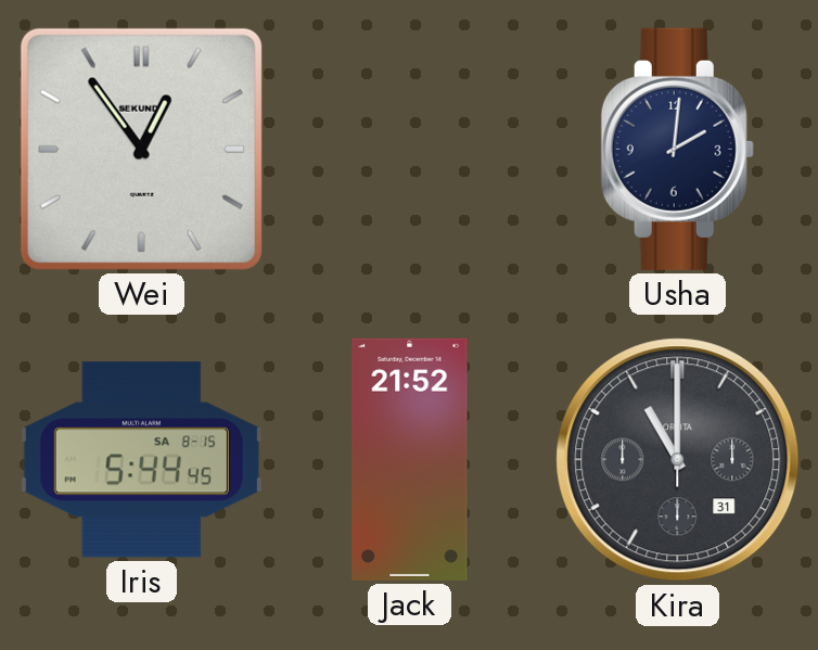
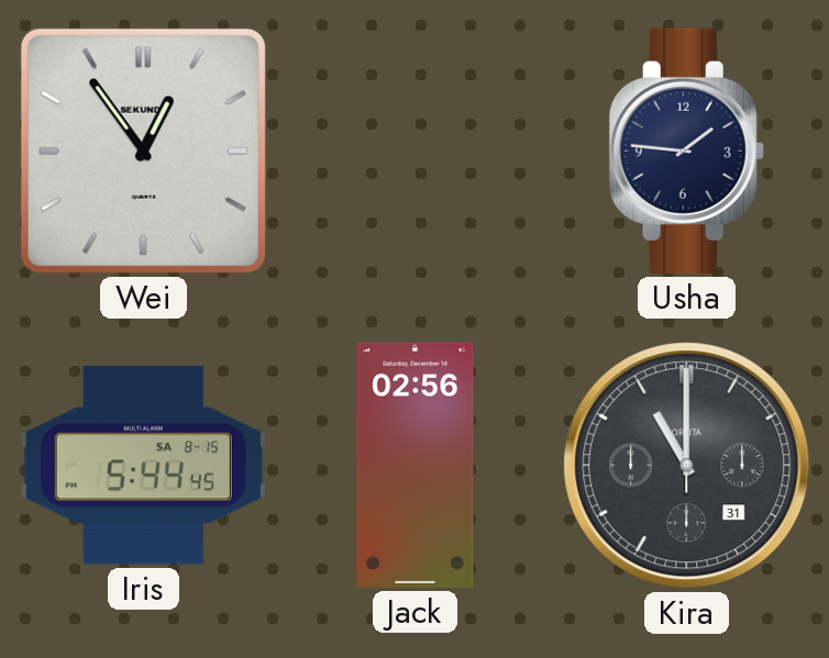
Usha: 2:01 -> 1:46 (686, 150)
Jack: 21:52 -> 02:56 (416, 465)
